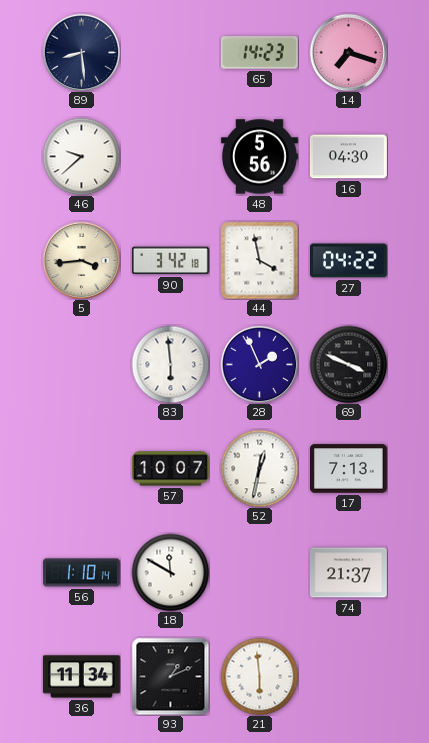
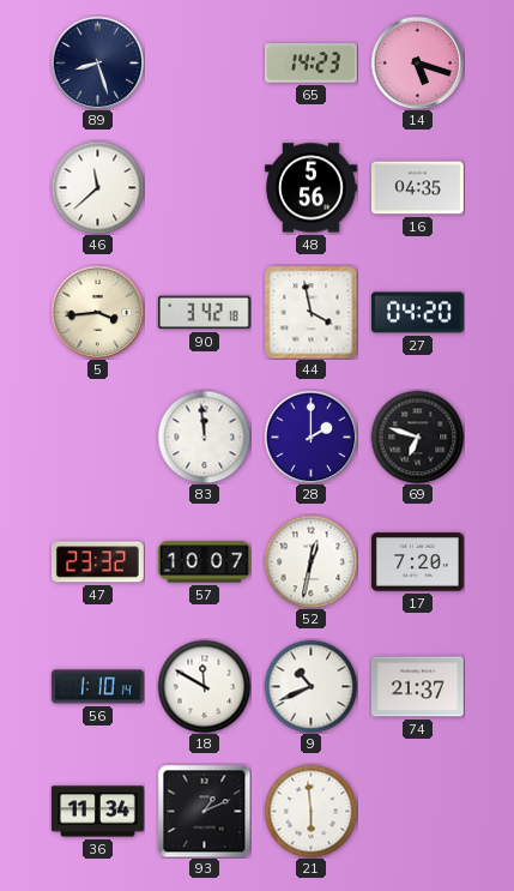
89: 8:29 -> 8:27 (97, 62)
14: 7:18 -> 5:18 (417, 62)
46: 9:38 -> 11:38 (97, 187)
16: 04:30 -> 04:35 (417, 188)
27: 04:22 -> 04:20 (417, 313)
83: 5:59 -> 11:59 (204, 437)
28: 1:56 -> 2:00 (310, 437)
69: 3:49 -> 6:48 (417, 437)
47: none -> 23:32 (97, 562)
17: 7:13 -> 7:20 (418, 562)
9: none -> 10:41 (310, 686)
